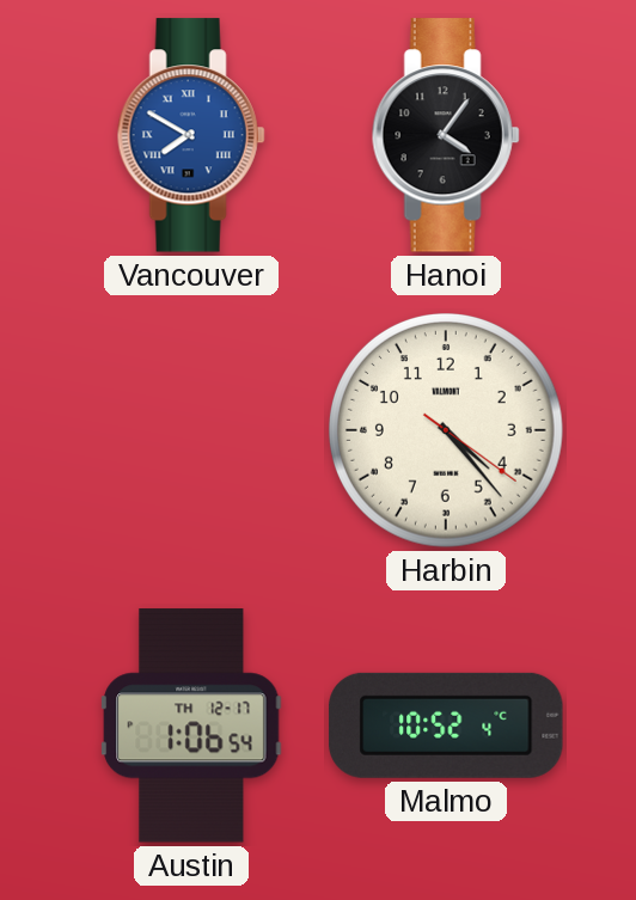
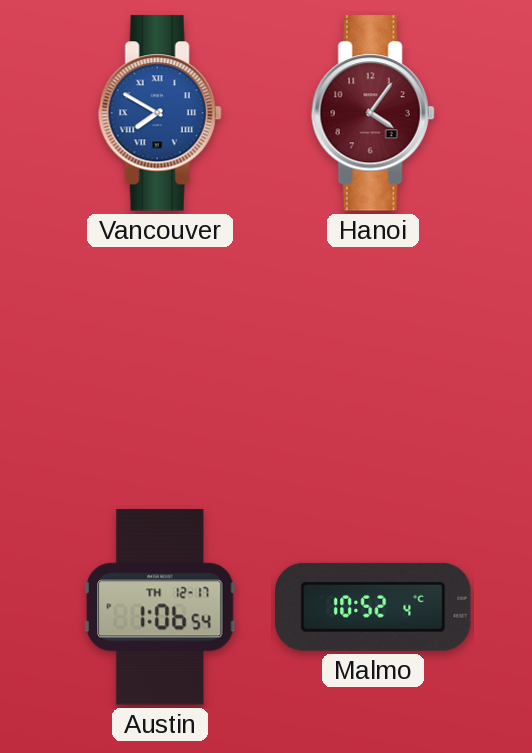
Hanoi dial: black -> burgundy (373, 113)
Harbin: 4:23 -> none (447, 431)
